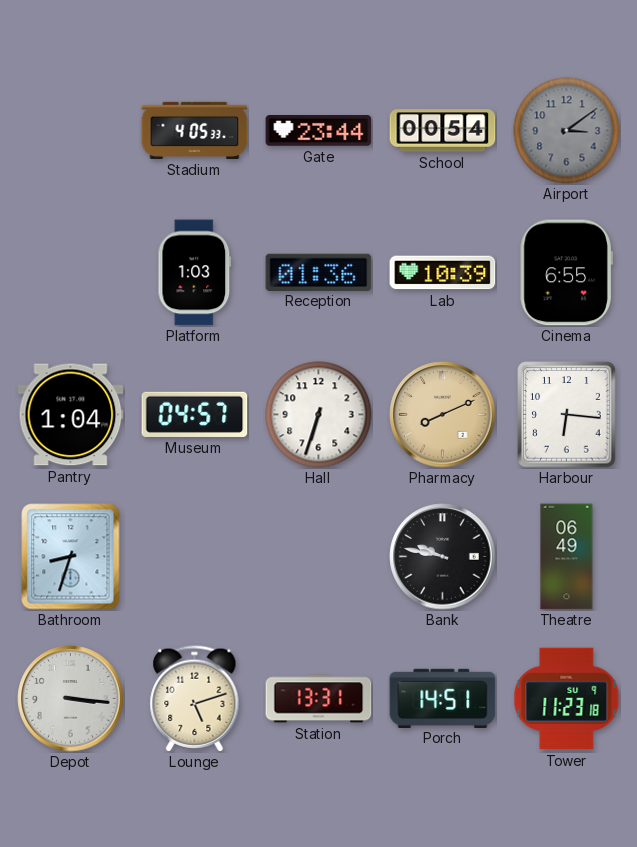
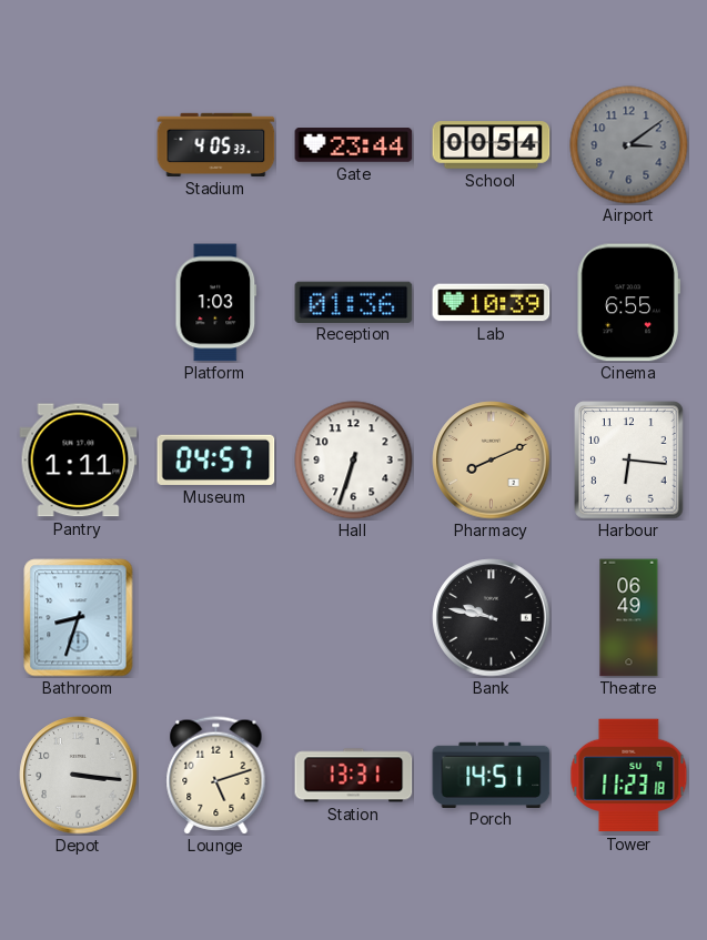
Pantry: 1:04 -> 1:11 (79, 461)
